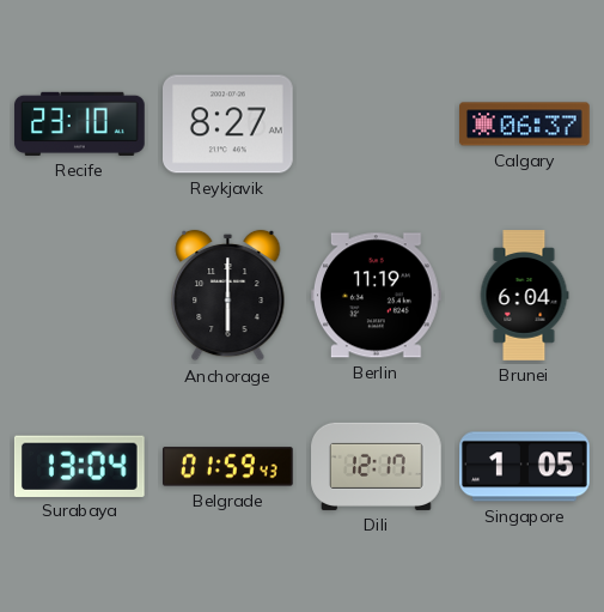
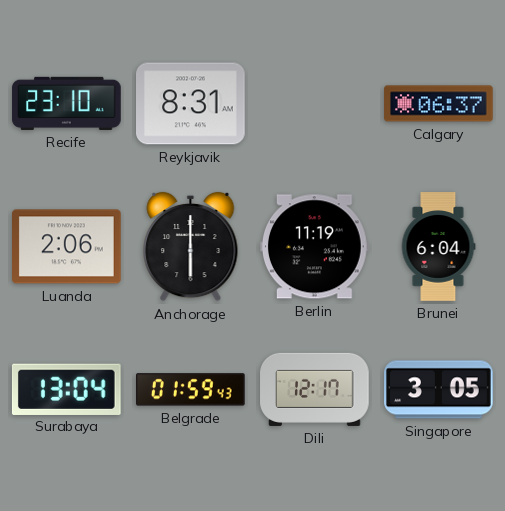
Reykjavik: 8:27 -> 8:31 (191, 104)
Luanda: none -> 2:06 (67, 247)
Singapore: 1:05 -> 3:05 (439, 390)
